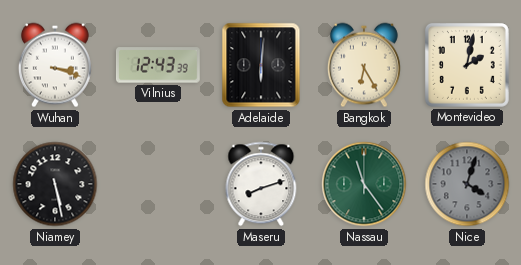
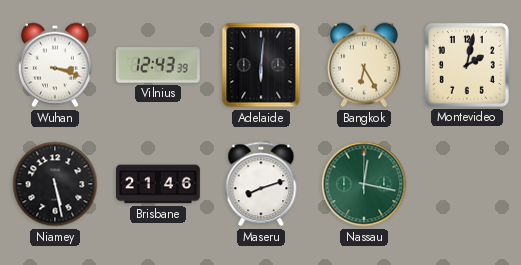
Brisbane: none -> 21:46 (158, 184)
Nassau: 11:24 -> 12:17 (364, 184)
Nice: 4:03 -> none (467, 184)
